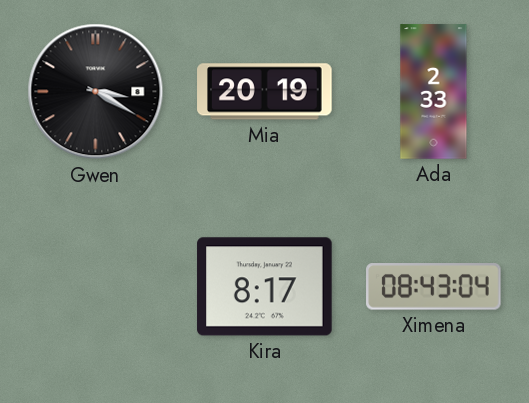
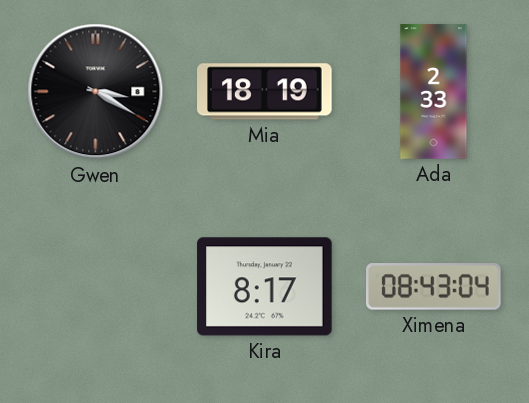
Mia: 20:19 -> 18:19 (265, 92)
